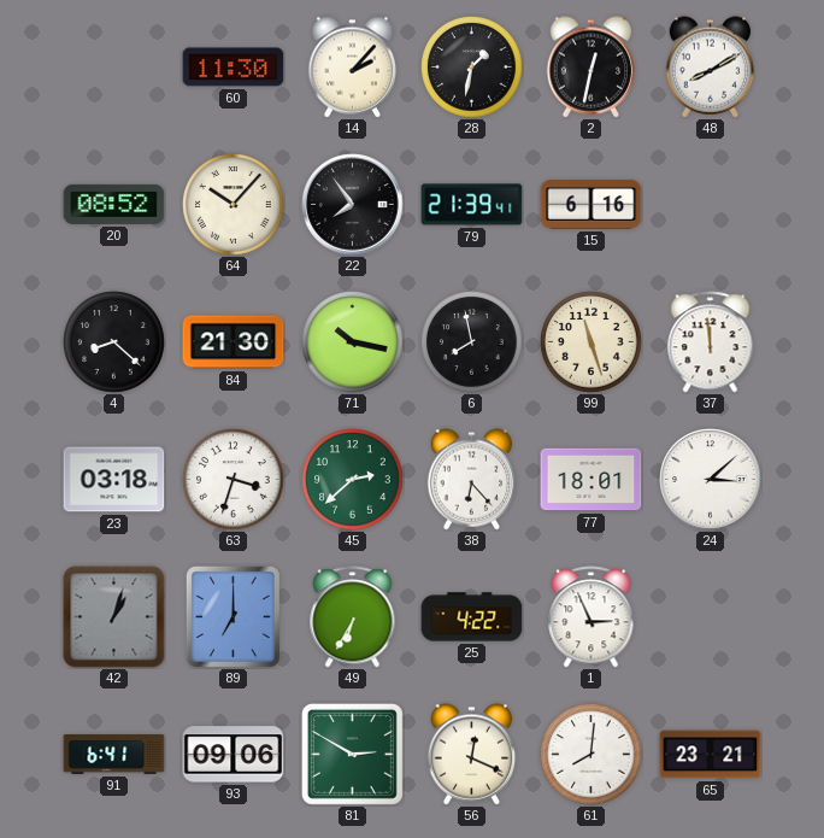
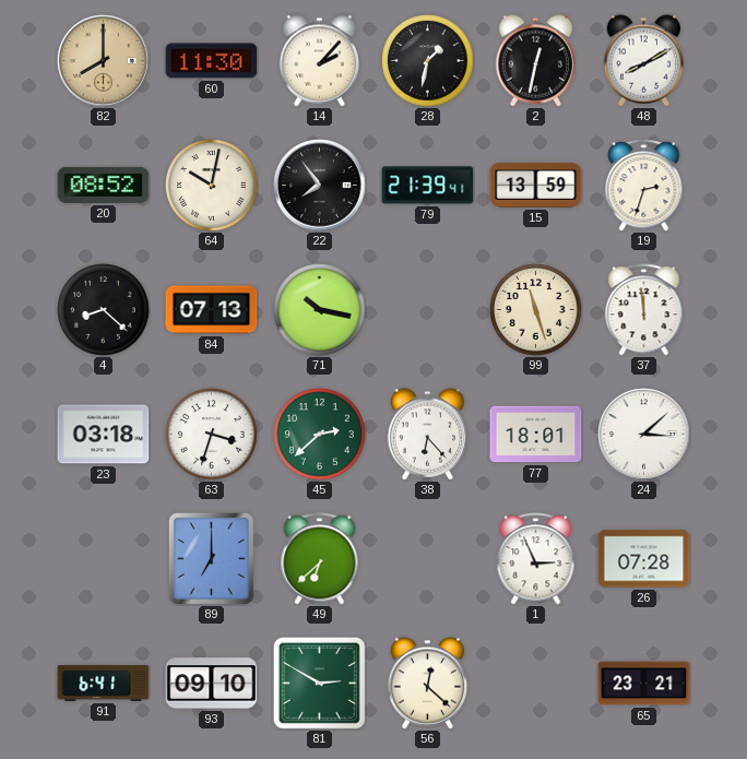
82: none -> 8:00 (104, 61)
64: 10:07 -> 10:02 (212, 186)
15: 6:16 -> 13:59 (536, 186)
19: none -> 2:33 (644, 186)
84: 21:30 -> 07:13 (212, 310)
6: 7:58 -> none (472, 342)
42: 1:03 -> none (114, 617)
49: 6:35 -> 6:38 (320, 559)
25: 4:22 -> none (472, 617)
26: none -> 07:28 (644, 559)
93: 09:06 -> 09:10 (212, 684)
56: 12:19 -> 12:22 (428, 684)
61: 8:01 -> none (591, 755)
